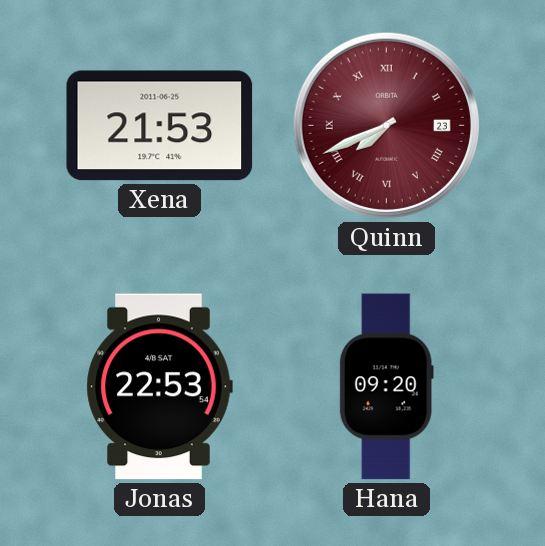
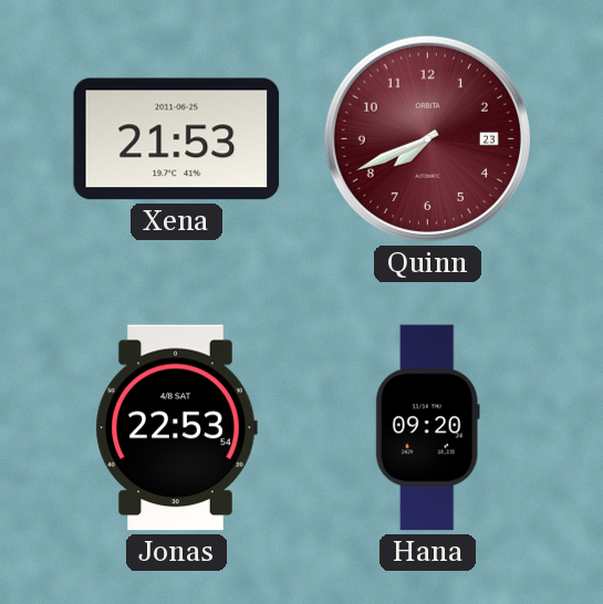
Quinn numerals: Roman -> Arabic (427, 138)
